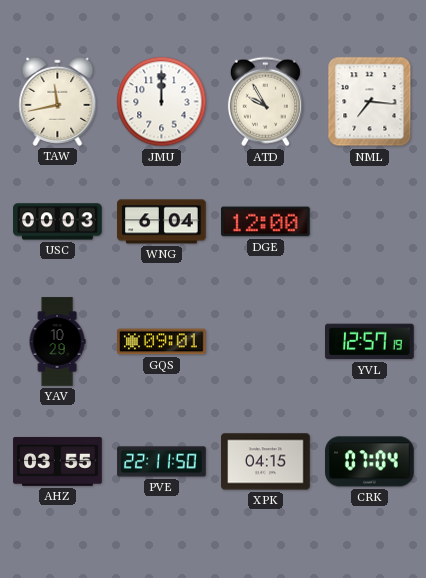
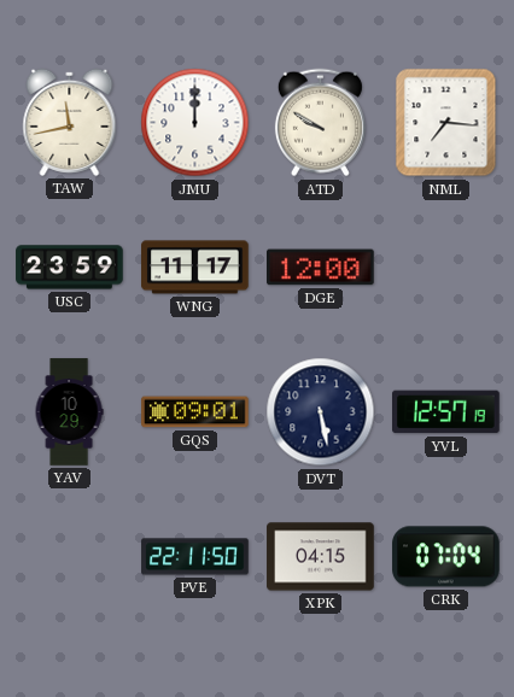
ATD: 9:55 -> 9:50 (320, 123)
USC: 00:03 -> 23:59 (70, 268)
WNG: 6:04 -> 11:17 (195, 268)
DVT: none -> 5:28 (321, 412)
AHZ: 03:55 -> none (58, 462)
